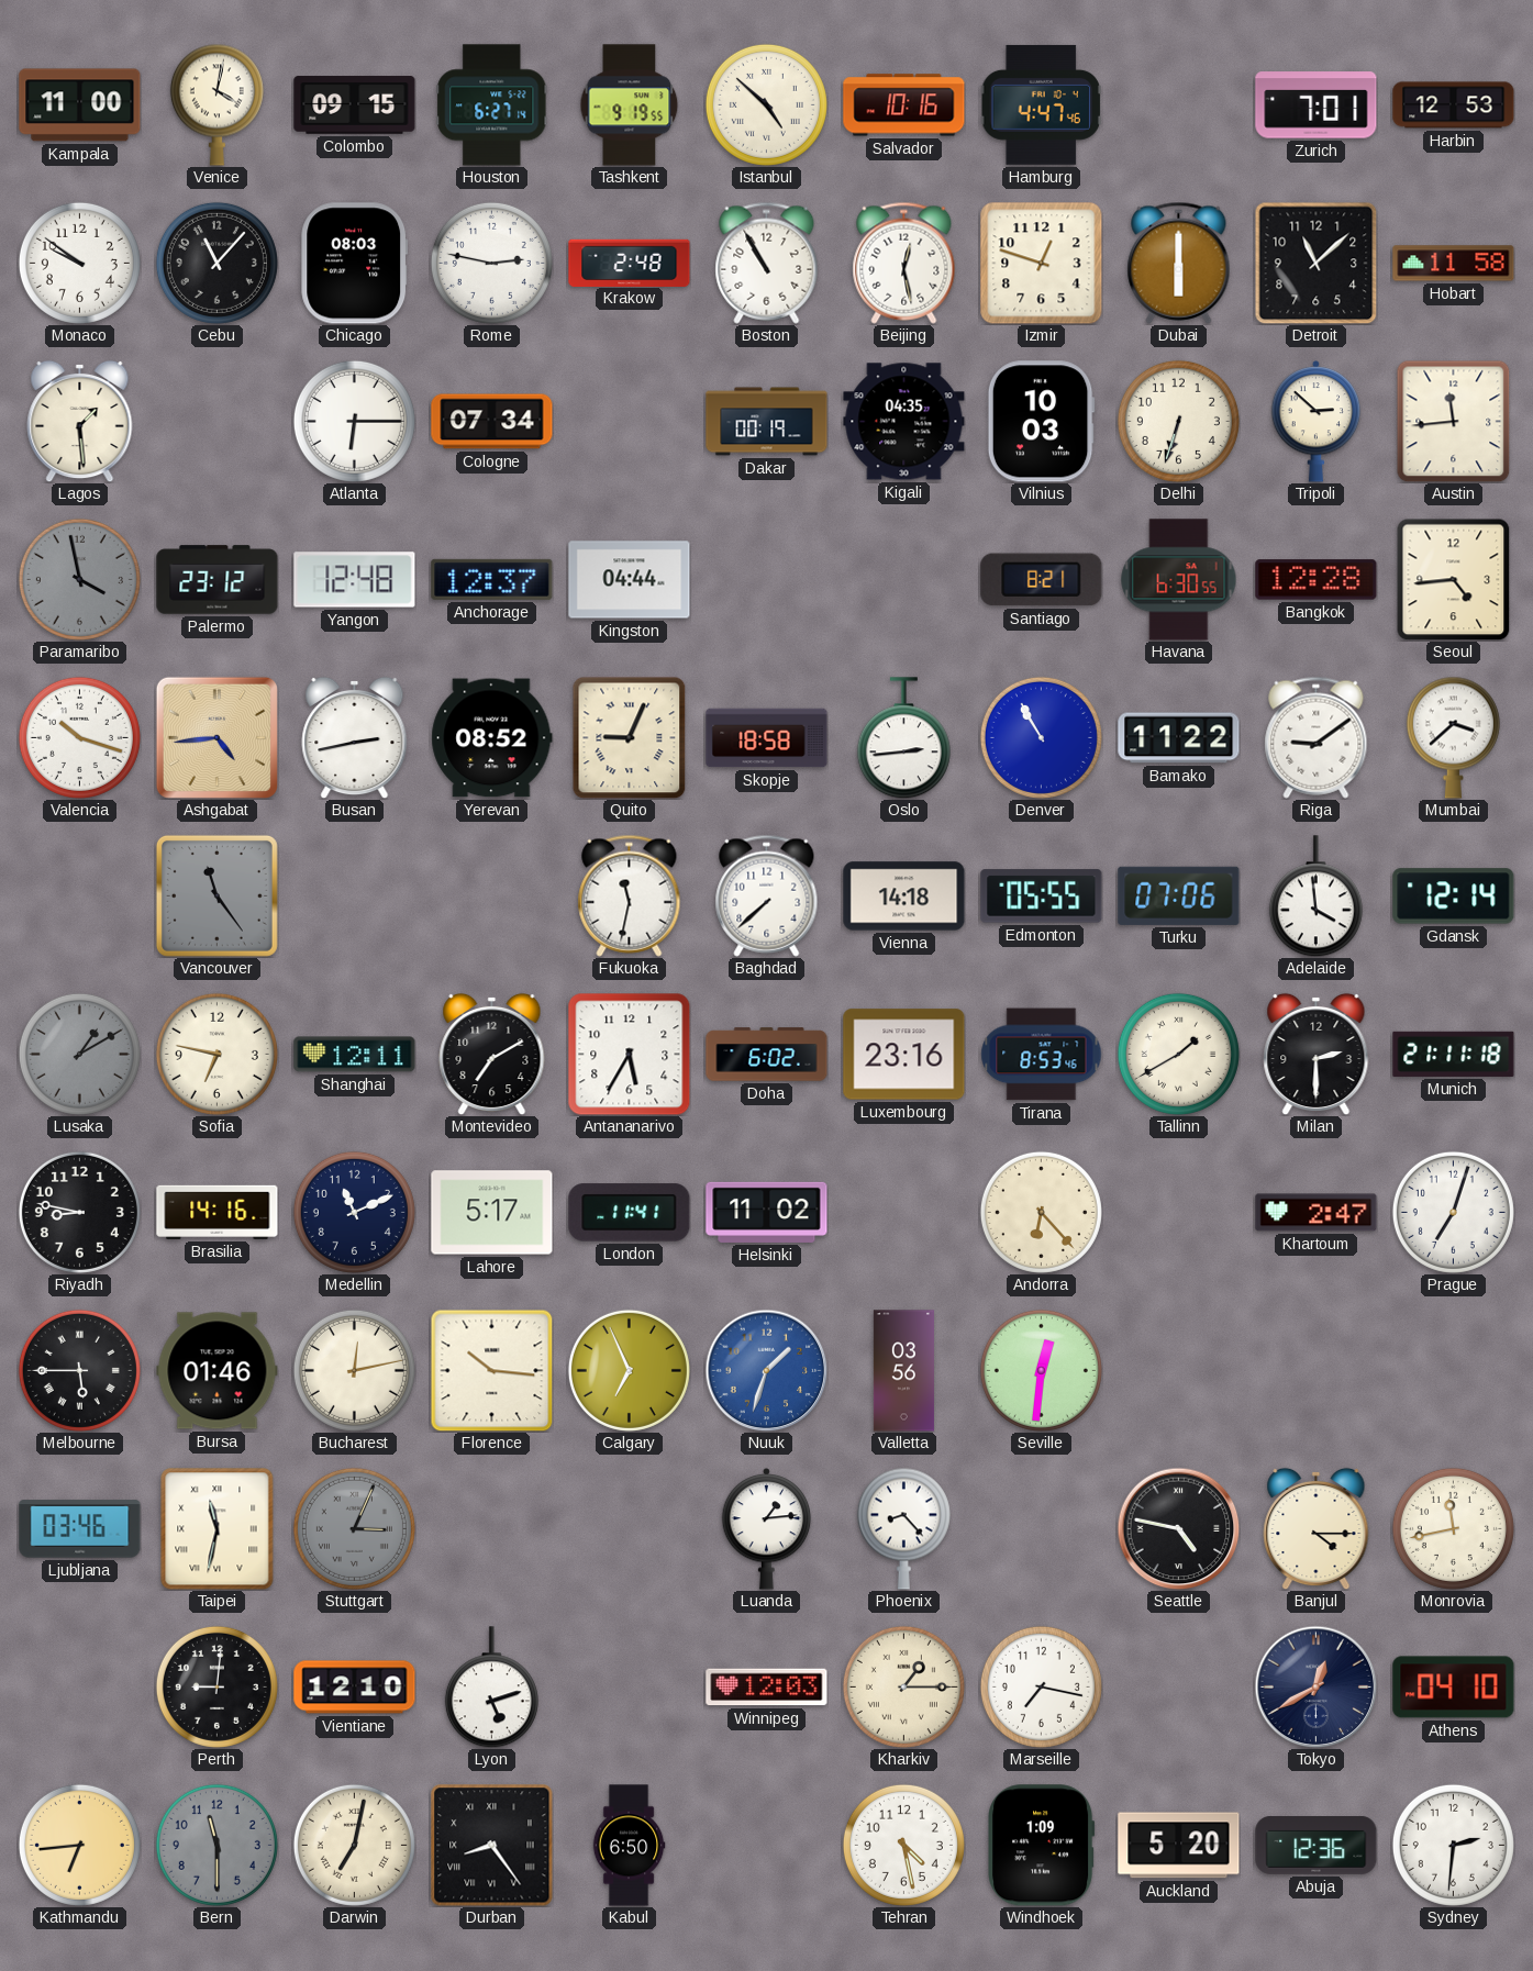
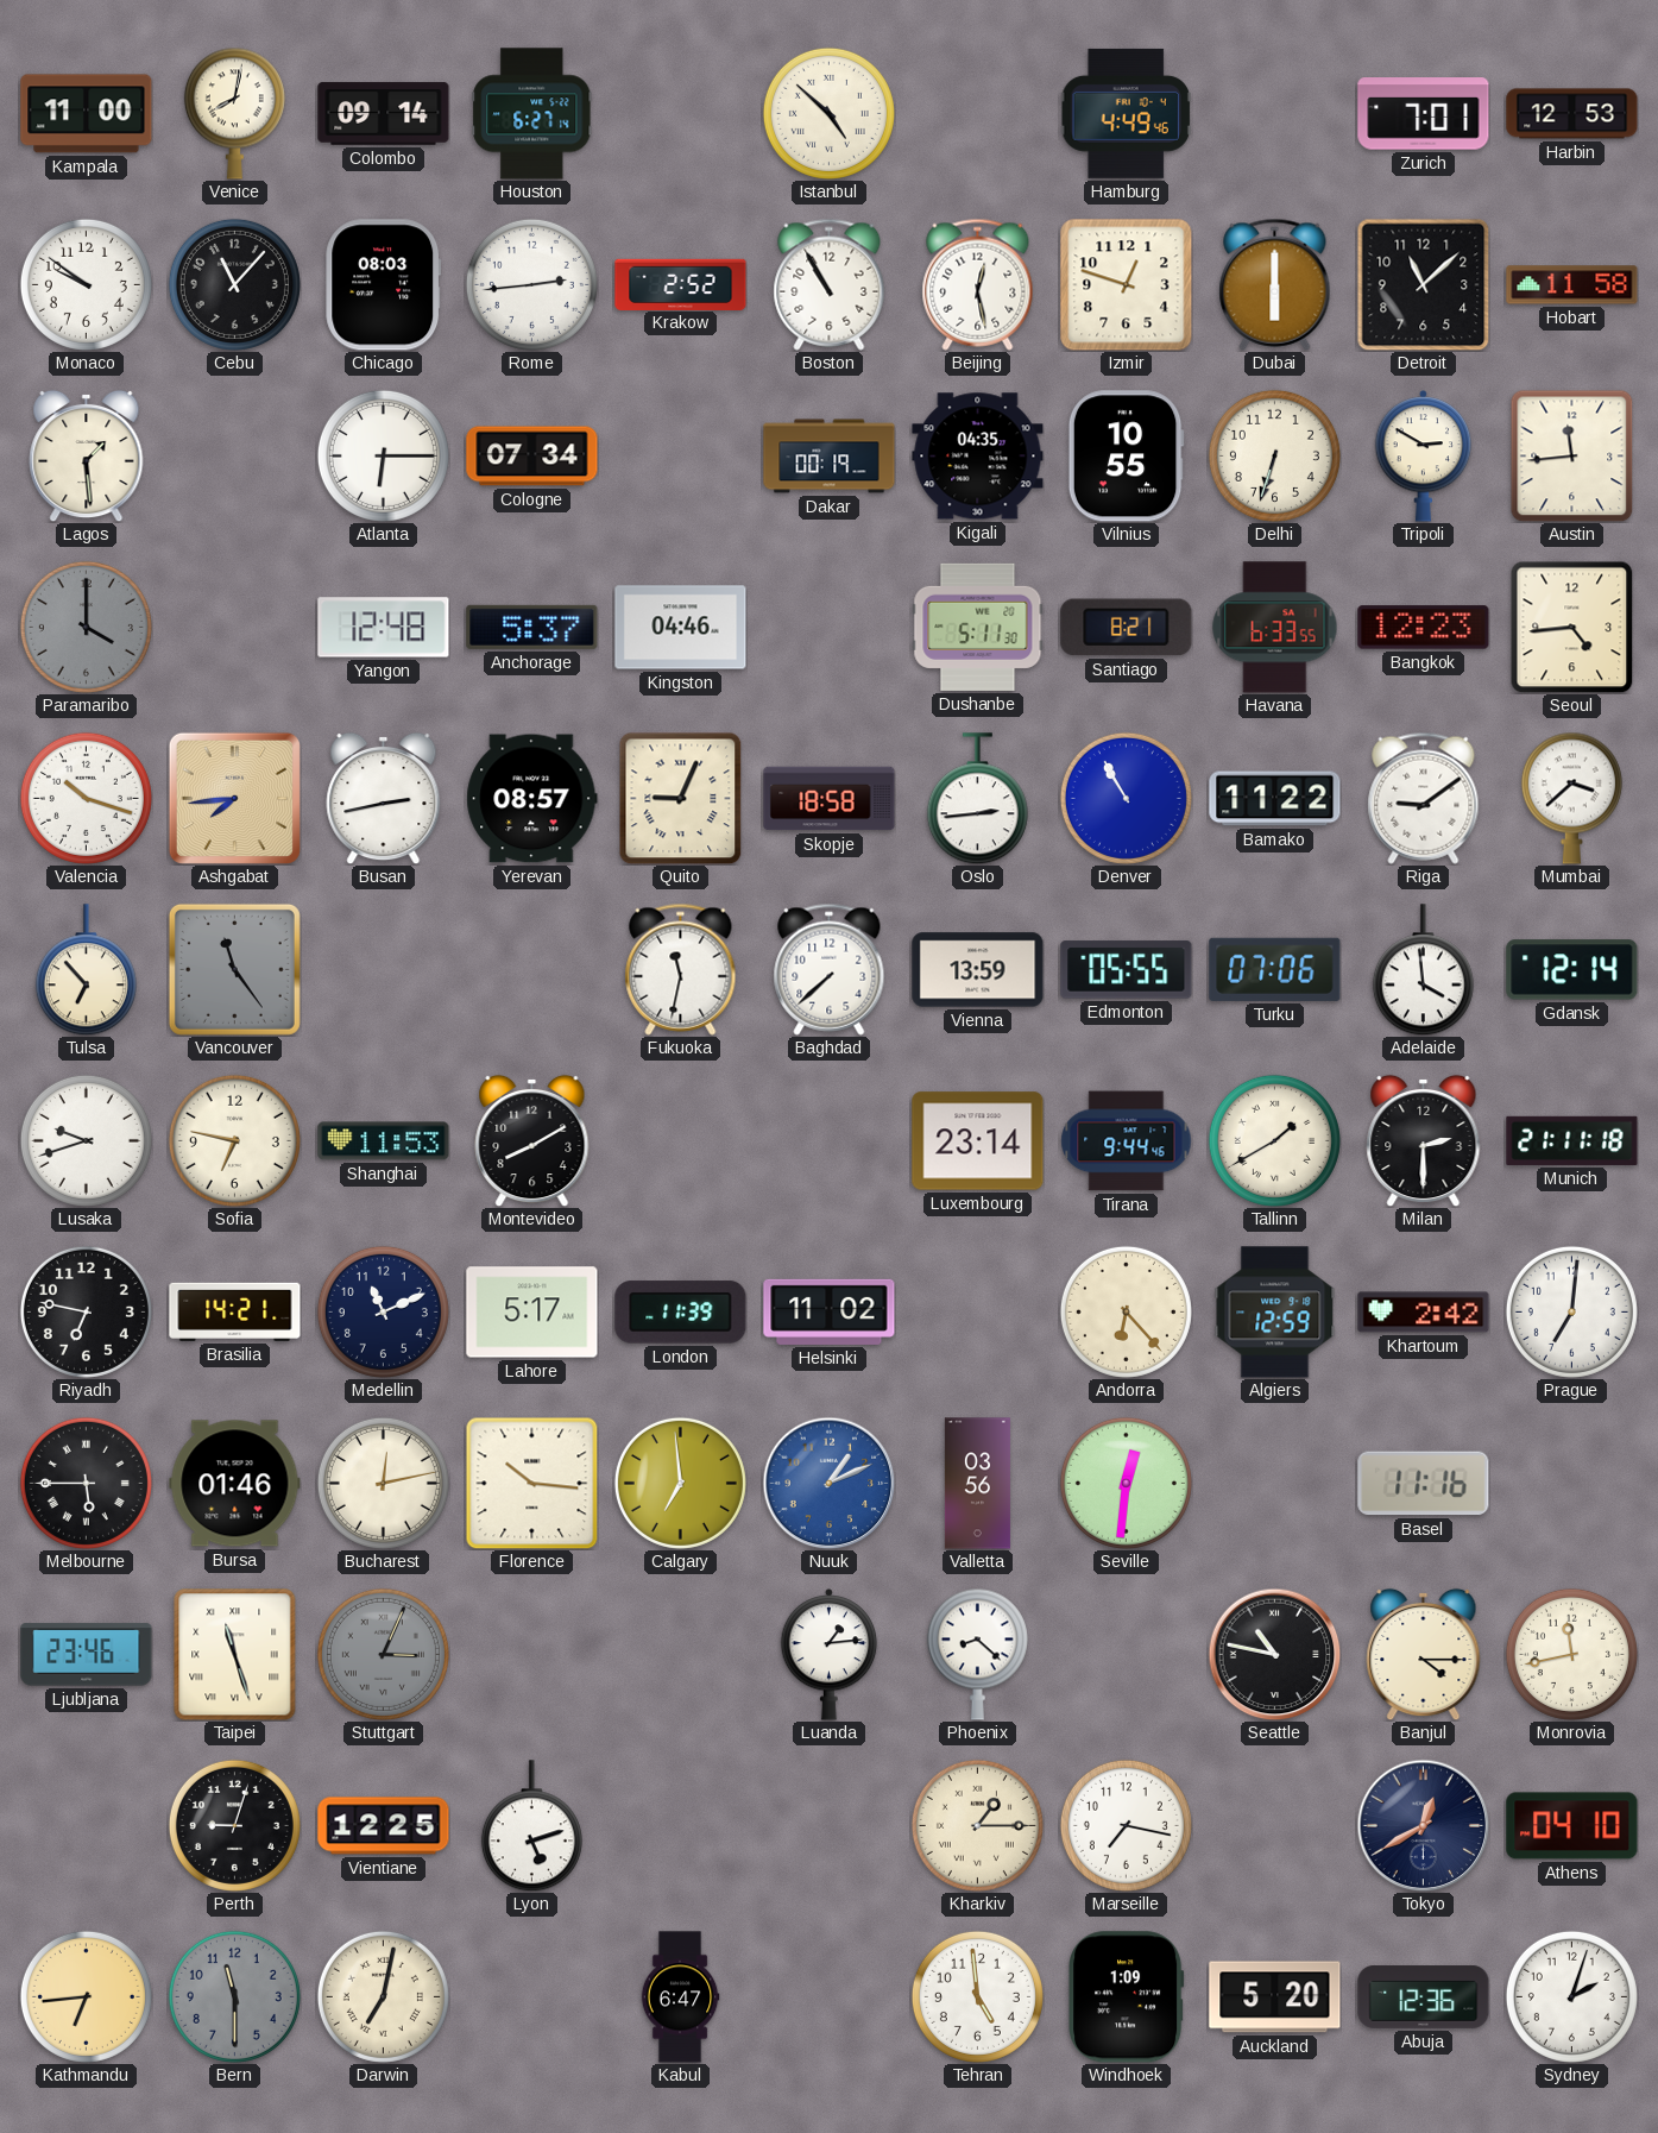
Venice: 4:02 -> 8:02 (234, 113)
Colombo: 09:15 -> 09:14 (384, 114)
Tashkent: 9:19 -> none (630, 105)
Salvador: 10:16 -> none (904, 105)
Hamburg: 4:47 -> 4:49 (1126, 113)
Rome: 2:47 -> 2:44 (531, 284)
Krakow: 2:48 -> 2:52 (681, 284)
Vilnius: 10:03 -> 10:55 (1126, 457)
Tripoli: 2:52 -> 2:50 (1424, 457)
Paramaribo: 3:58 -> 4:00 (86, 627)
Palermo: 23:12 -> none (218, 580)
Anchorage: 12:37 -> 5:37 (532, 627)
Kingston: 04:44 -> 04:46 (681, 628)
Dushanbe: none -> 5:11 (978, 627)
Havana: 6:30 -> 6:33 (1275, 628)
Bangkok: 12:28 -> 12:23 (1424, 628)
Ashgabat: 4:44 -> 7:44 (234, 798)
Yerevan: 08:52 -> 08:57 (532, 799)
Tulsa: none -> 6:53 (86, 970)
Vienna: 14:18 -> 13:59 (978, 970)
Lusaka: 1:10 -> 9:42 (86, 1140)
Lusaka dial: grey -> white (86, 1140)
Shanghai: 12:11 -> 11:53 (384, 1141)
Montevideo: 7:10 -> 8:10 (532, 1140)
Antananarivo: 5:35 -> none (629, 1054)
Doha: 6:02 -> none (767, 1055)
Luxembourg: 23:16 -> 23:14 (978, 1141)
Tirana: 8:53 -> 9:44 (1127, 1141)
Riyadh: 8:47 -> 6:47 (86, 1311)
Brasilia: 14:16 -> 14:21 (235, 1311)
London: 11:41 -> 11:39 (681, 1313)
Algiers: none -> 12:59 (1275, 1313)
Khartoum: 2:47 -> 2:42 (1424, 1313)
Prague: 7:03 -> 7:01 (1571, 1311)
Calgary: 6:56 -> 6:59 (680, 1483)
Nuuk: 1:33 -> 1:11 (828, 1483)
Basel: none -> 11:16 (1424, 1484)
Ljubljana: 03:46 -> 23:46 (87, 1655)
Taipei: 11:32 -> 11:27 (235, 1655)
Phoenix: 8:23 -> 8:22 (977, 1654)
Seattle: 4:47 -> 10:47 (1274, 1654)
Perth: 9:01 -> 9:03 (234, 1825)
Vientiane: 12:10 -> 12:25 (384, 1826)
Winnipeg: 12:03 -> none (767, 1688)
Durban: 8:24 -> none (492, 1846)
Kabul: 6:50 -> 6:47 (680, 1997)
Tehran: 4:28 -> 4:59 (977, 1996)
Sydney: 2:31 -> 2:03 (1571, 1996)
